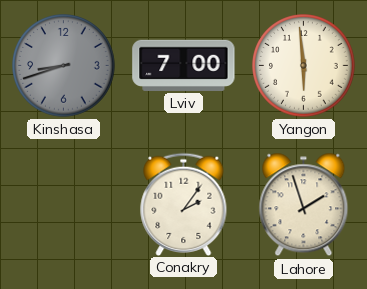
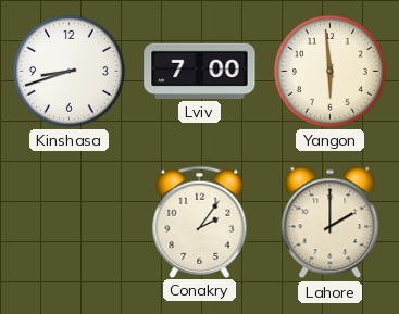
Kinshasa dial: grey -> white (70, 72)
Lahore: 1:57 -> 2:00 (331, 223)
